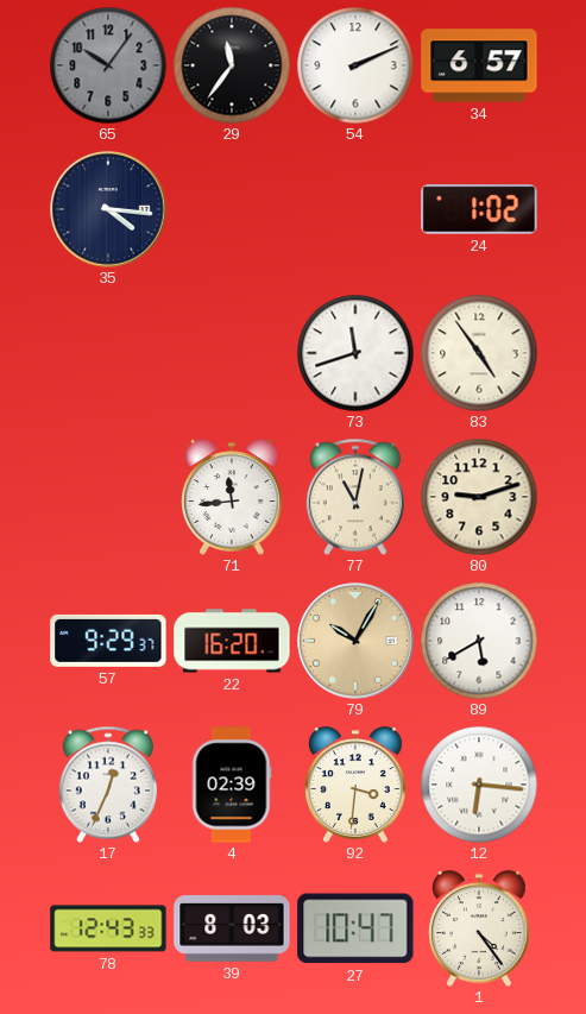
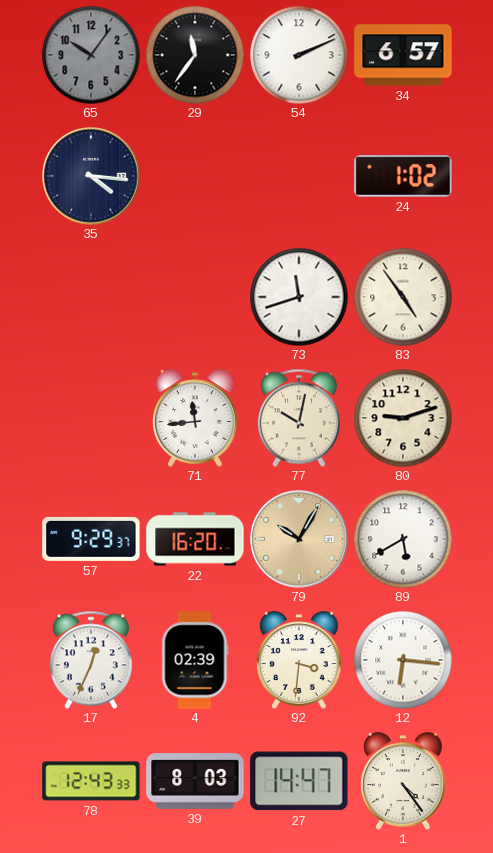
77: 11:02 -> 10:02 (299, 418)
27: 10:47 -> 14:47 (299, 781)
